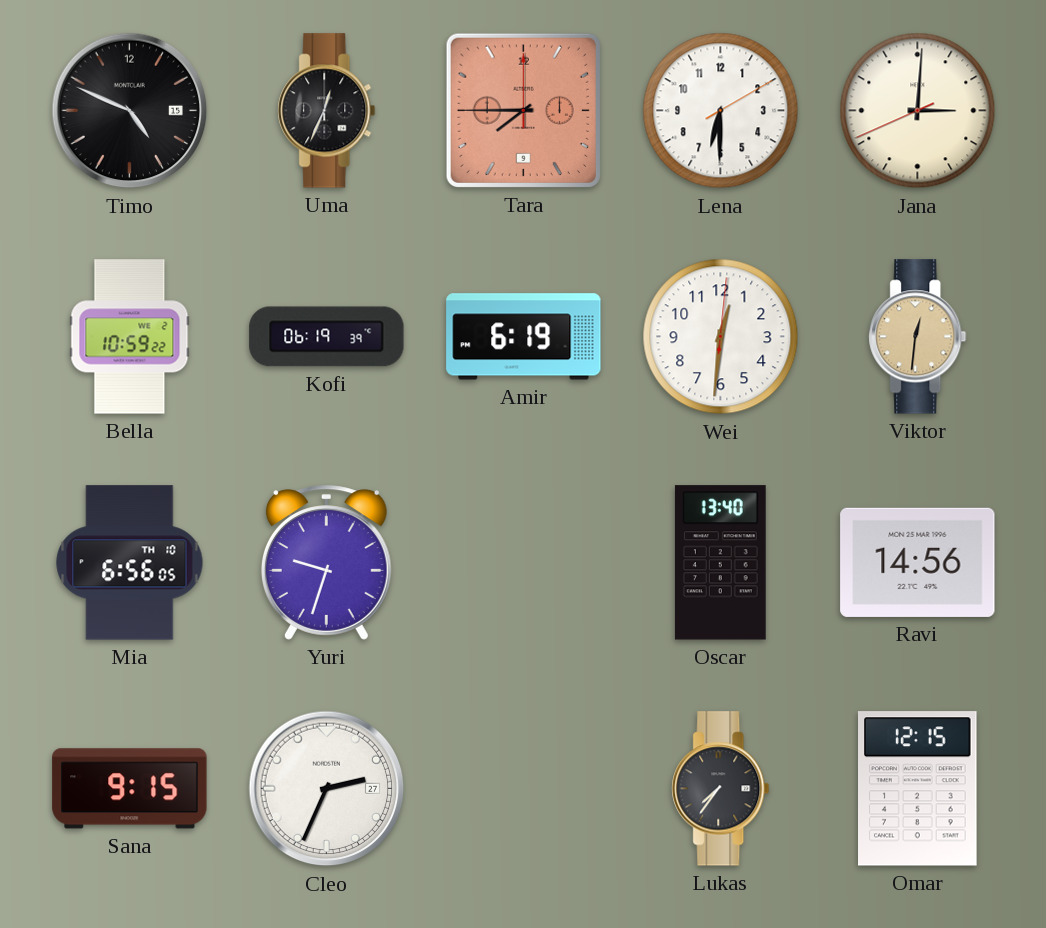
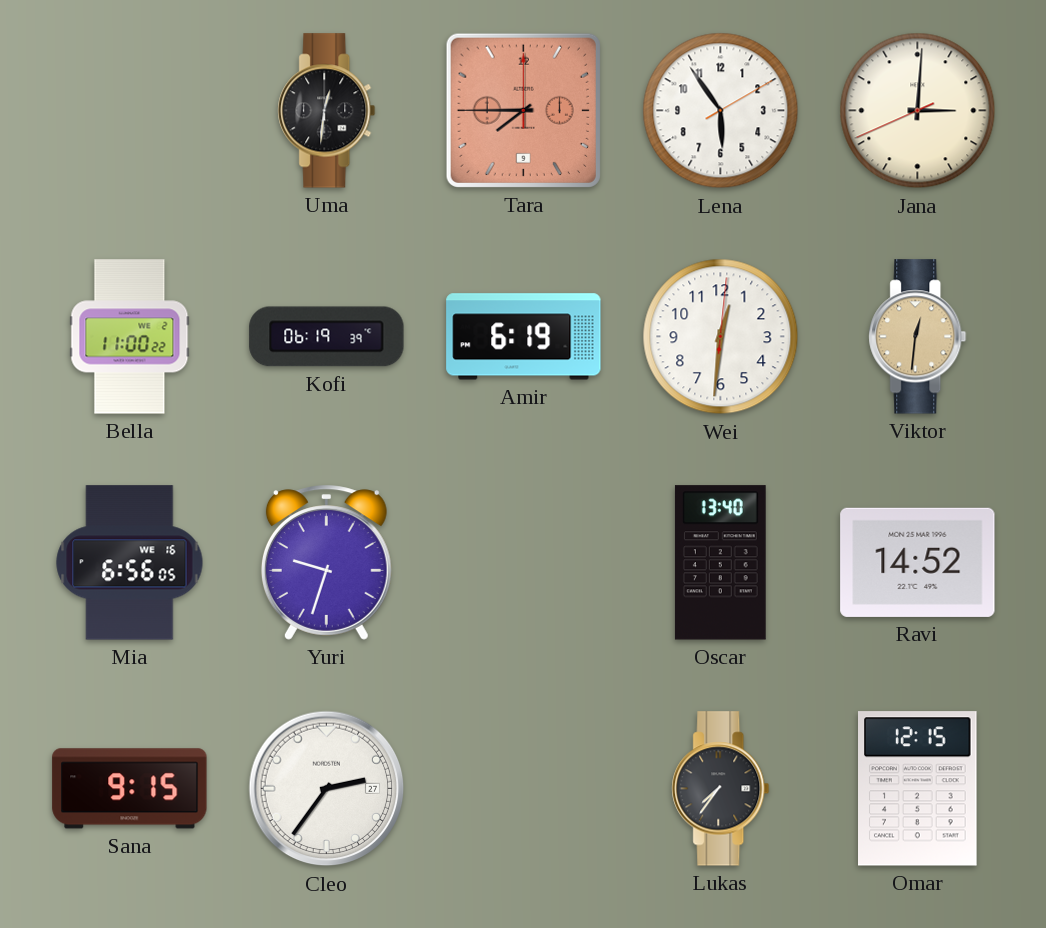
Timo: 4:49 -> none (130, 111)
Uma: 12:34 -> 12:31 (327, 111)
Lena: 6:30 -> 5:54 (721, 111)
Bella: 10:59 -> 11:00 (130, 337)
Mia date: TH 10 -> WE 16 (130, 563)
Ravi: 14:56 -> 14:52 (918, 562)
Cleo: 2:34 -> 2:36 (327, 789)
